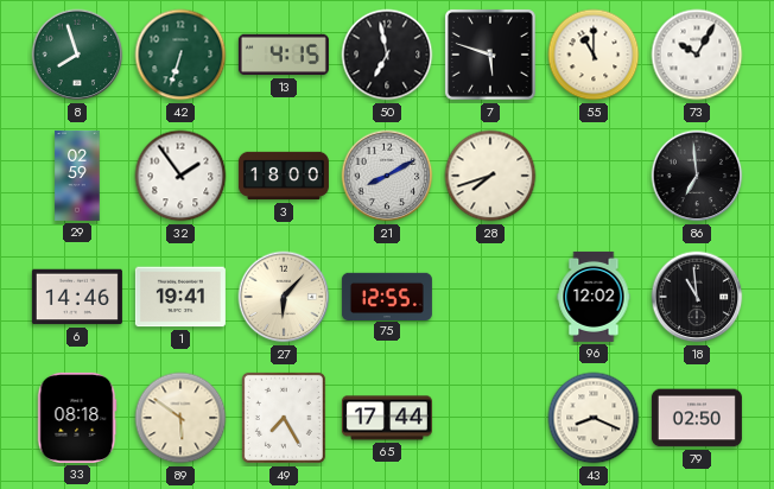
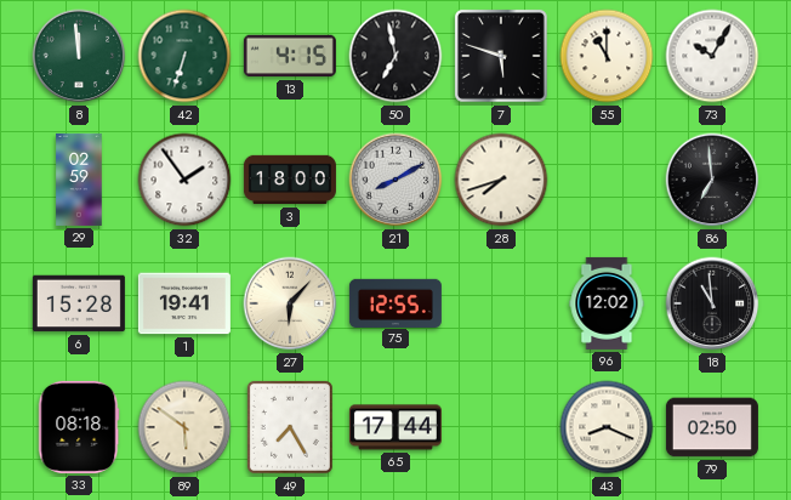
8: 7:57 -> 11:59 (79, 56)
6: 14:46 -> 15:28 (79, 303)
